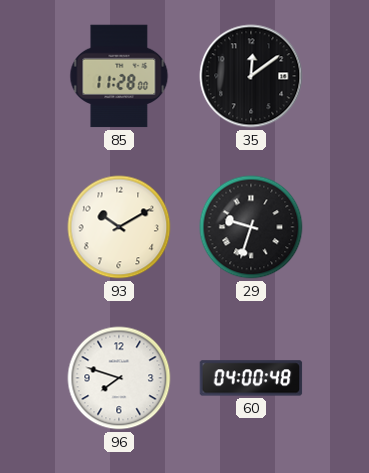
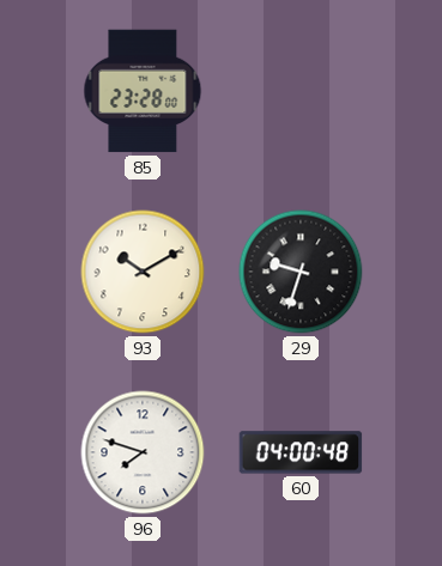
85: 11:28 -> 23:28 (143, 91)
35: 12:09 -> none (251, 76)
